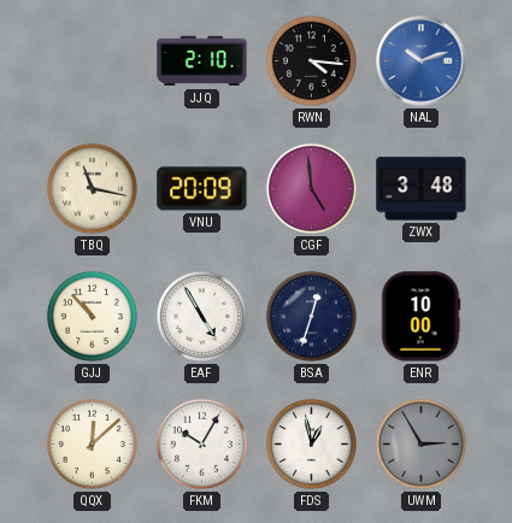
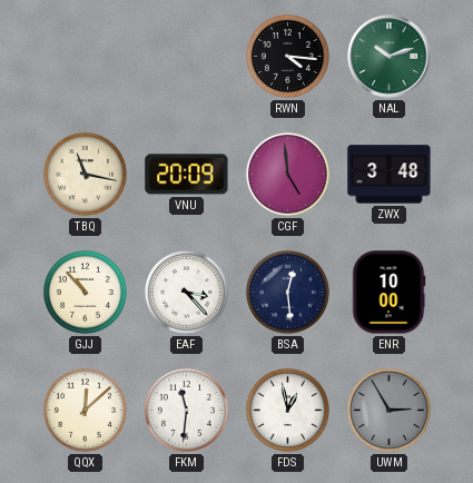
JJQ: 2:10 -> none (202, 61)
NAL dial: blue -> green (390, 57)
EAF: 4:55 -> 3:23 (186, 292)
BSA: 12:33 -> 12:29 (287, 292)
FKM: 10:05 -> 11:31 (186, 410)
